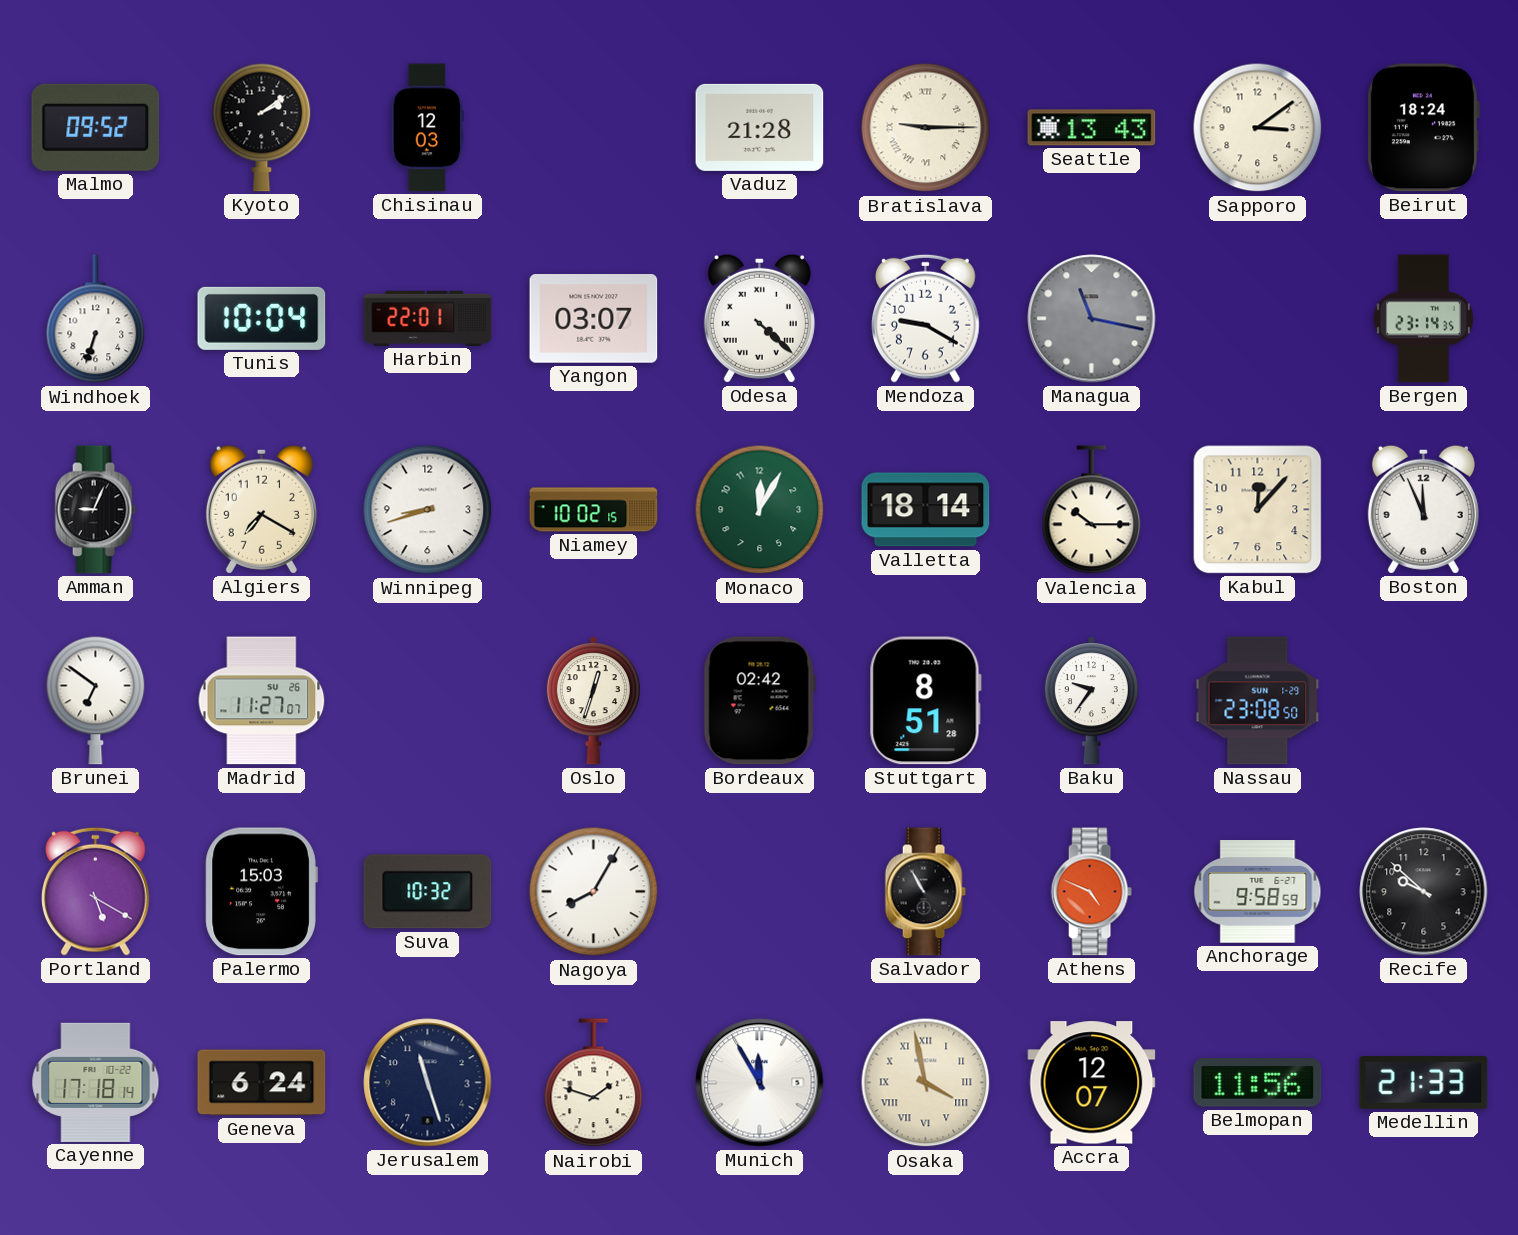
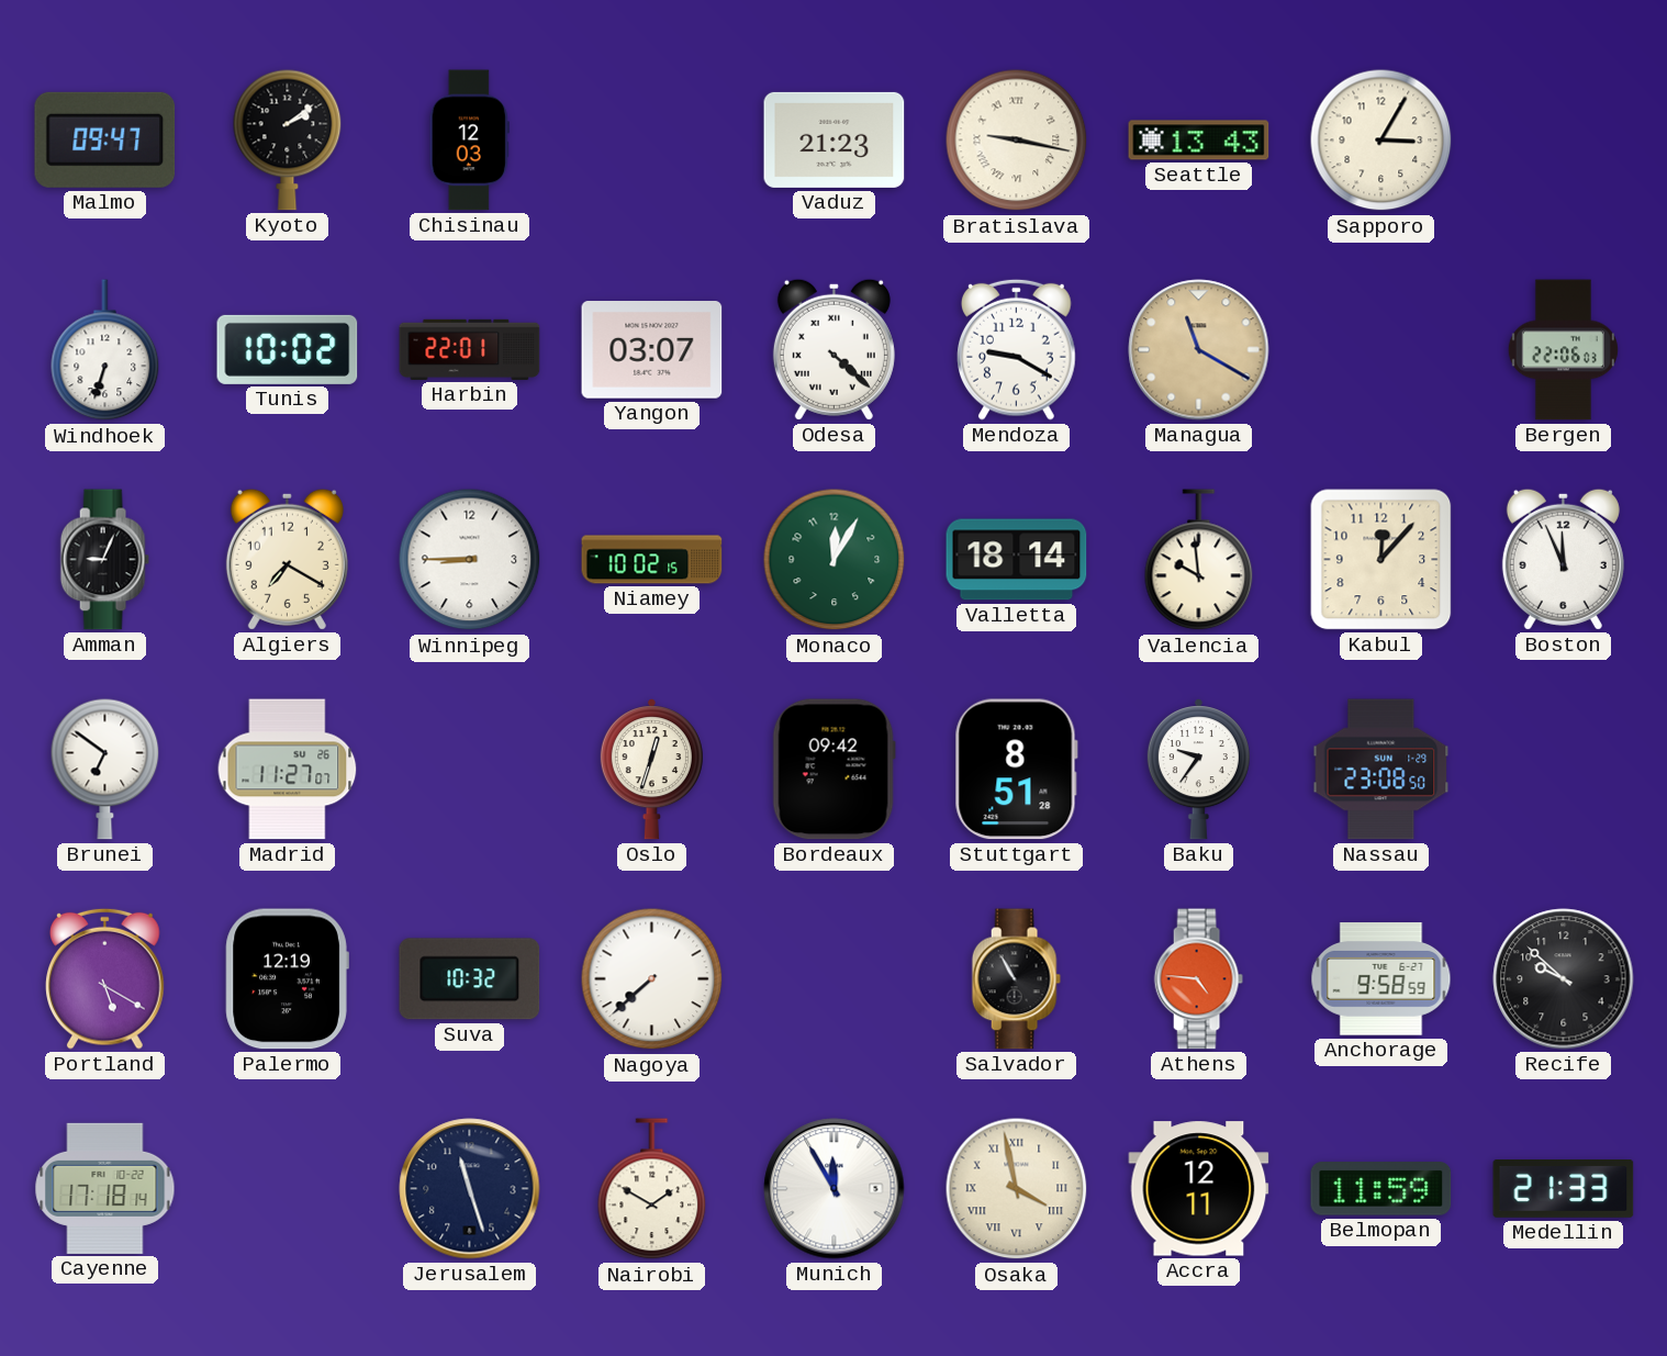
Malmo: 09:52 -> 09:47 (105, 139)
Vaduz: 21:28 -> 21:23 (835, 139)
Bratislava: 9:15 -> 9:17 (1017, 141)
Sapporo: 3:09 -> 3:05 (1381, 141)
Beirut: 18:24 -> none (1423, 128)
Tunis: 10:04 -> 10:02 (288, 349)
Managua: 11:17 -> 11:20 (1199, 350)
Managua dial: grey -> champagne (1199, 350)
Bergen: 23:14 -> 22:06 (1563, 350)
Winnipeg: 8:42 -> 8:45 (470, 560)
Valencia: 10:15 -> 9:59 (1199, 560)
Bordeaux: 02:42 -> 09:42 (833, 770)
Palermo: 15:03 -> 12:19 (287, 979)
Nagoya: 8:05 -> 7:38 (652, 979)
Athens: 4:49 -> 4:46 (1198, 979)
Geneva: 6:24 -> none (262, 1083)
Nairobi: 1:48 -> 1:50 (652, 1189)
Accra: 12:07 -> 12:11 (1199, 1189)
Belmopan: 11:56 -> 11:59 (1381, 1189)
